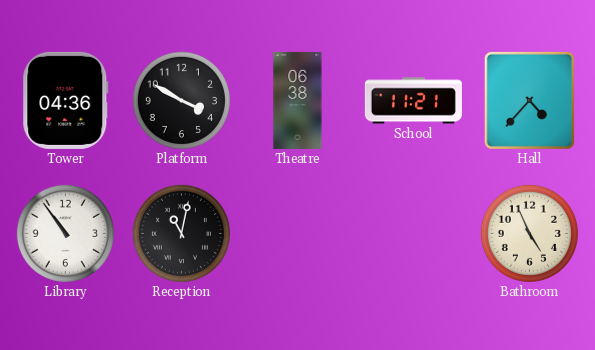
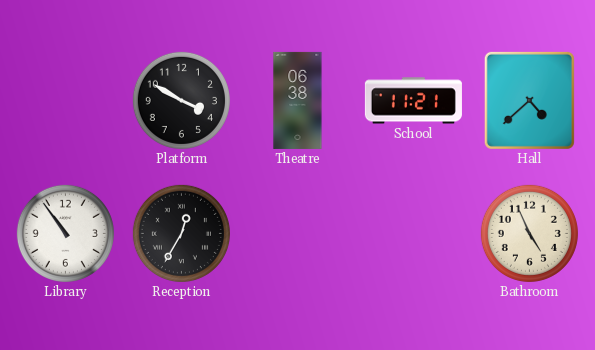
Tower: 04:36 -> none (66, 100)
Hall: 4:37 -> 4:38 (529, 100)
Reception: 11:02 -> 12:35 (181, 233)
